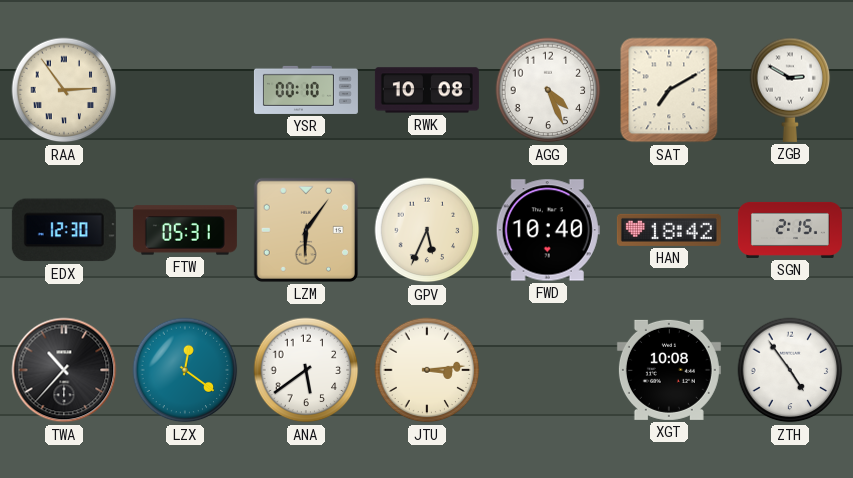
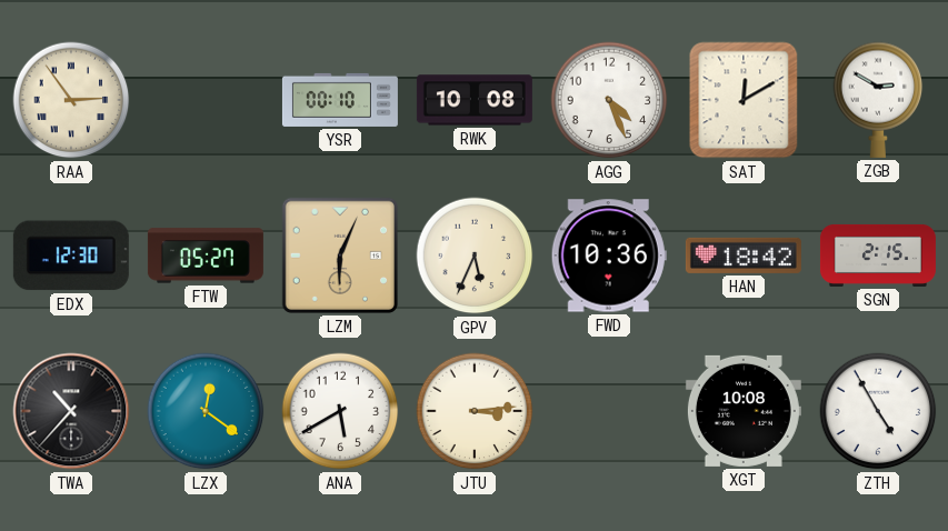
SAT: 7:10 -> 12:10 (744, 100)
FTW: 05:31 -> 05:27 (206, 256)
LZM: 6:06 -> 6:04 (340, 256)
FWD: 10:40 -> 10:36 (609, 256)
ANA: 5:39 -> 5:40 (340, 411)
ZTH: 4:54 -> 4:55 (878, 411)
